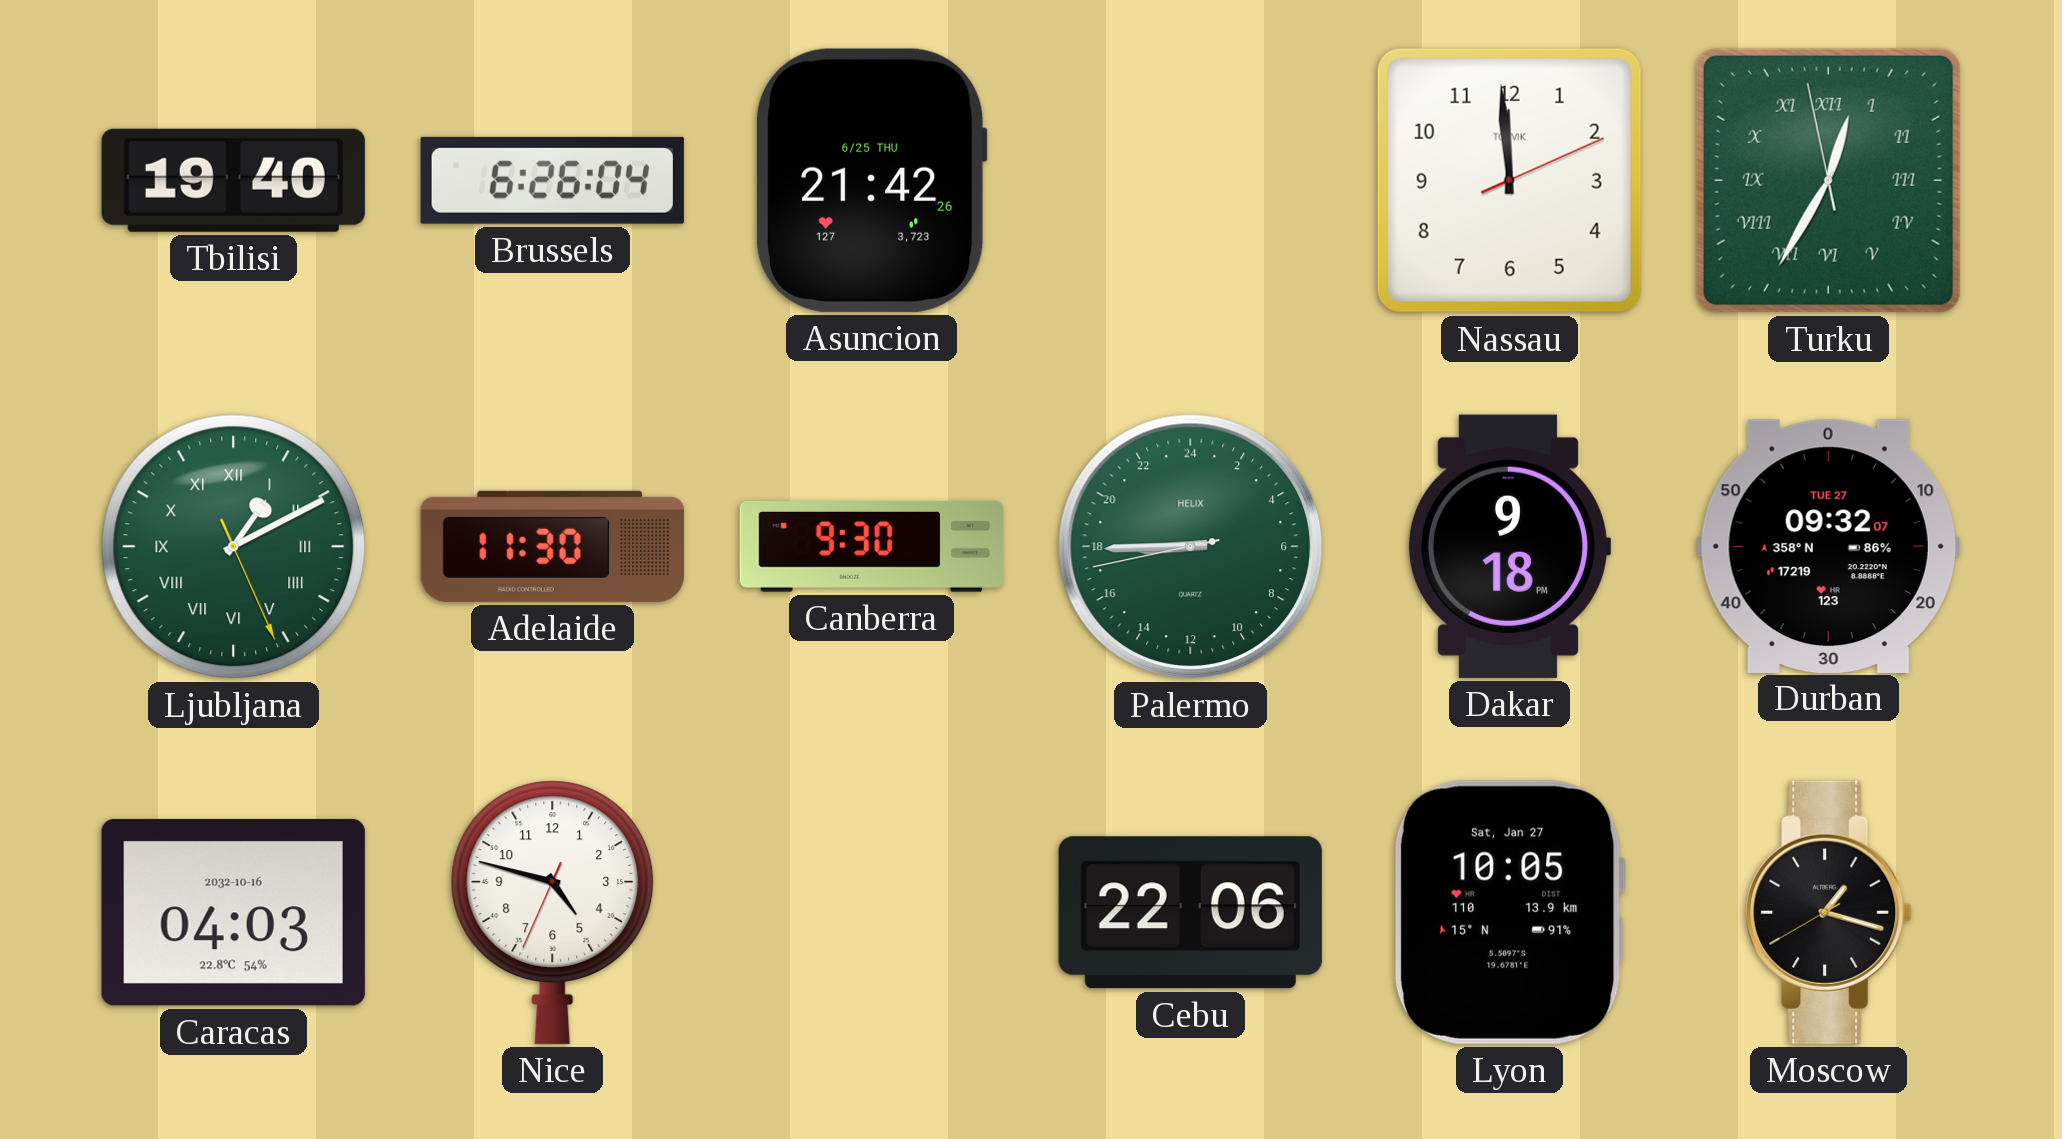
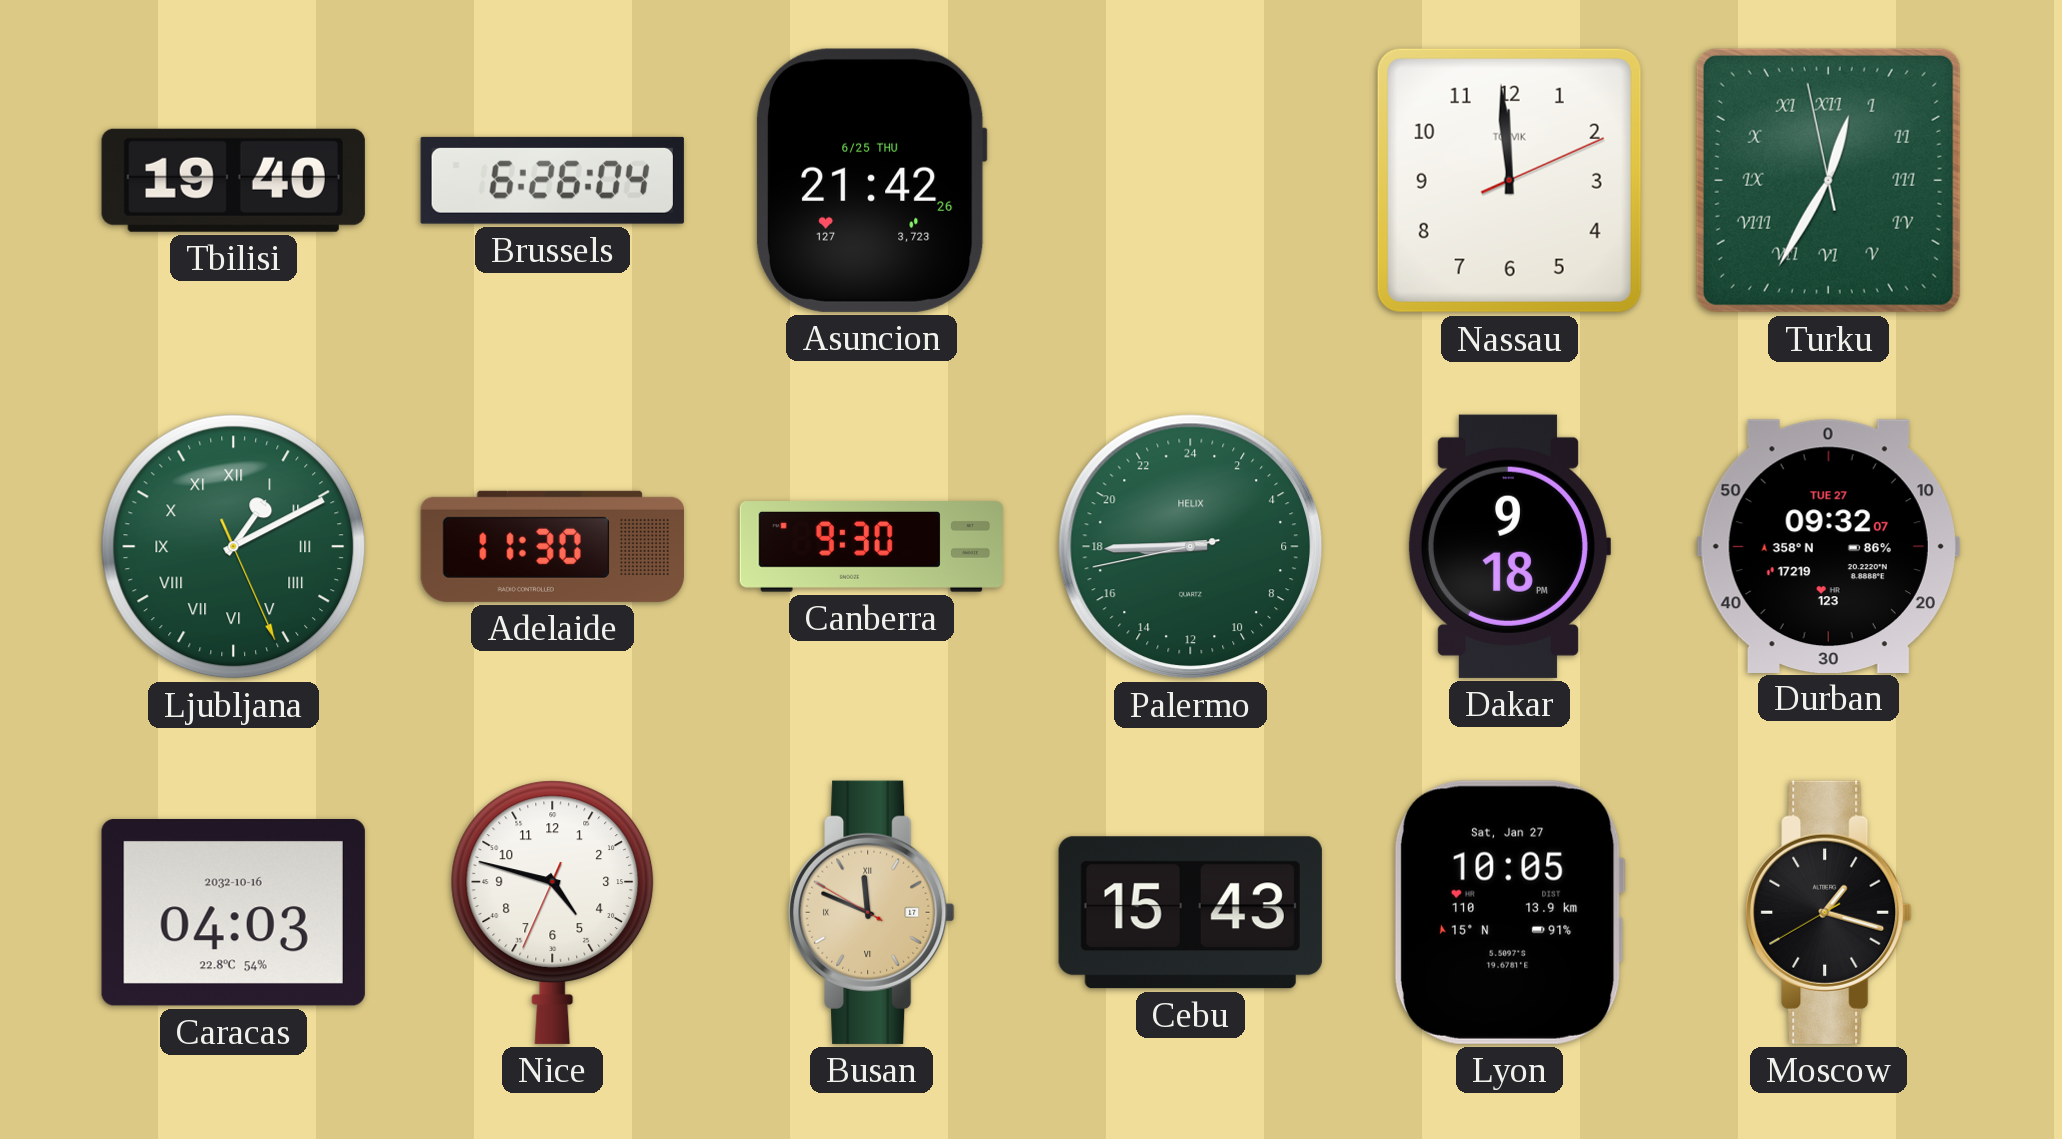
Busan: none -> 11:48 (872, 912)
Cebu: 22:06 -> 15:43 (1190, 913)
